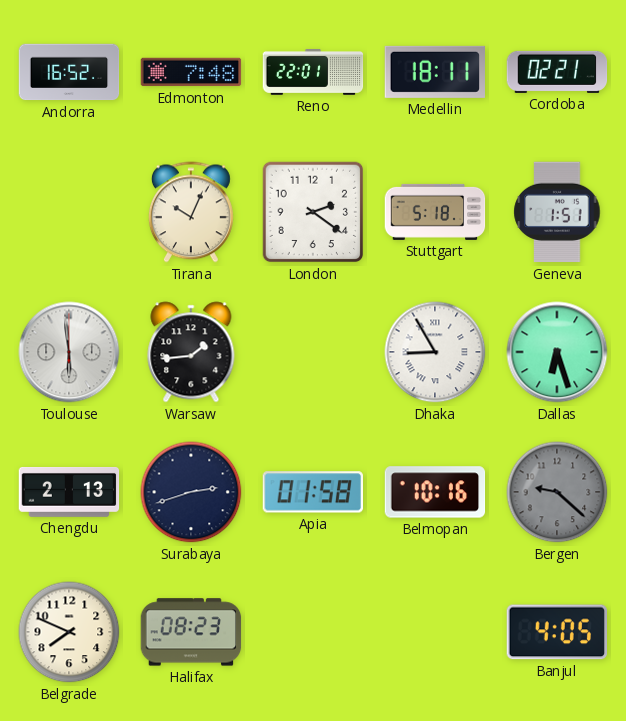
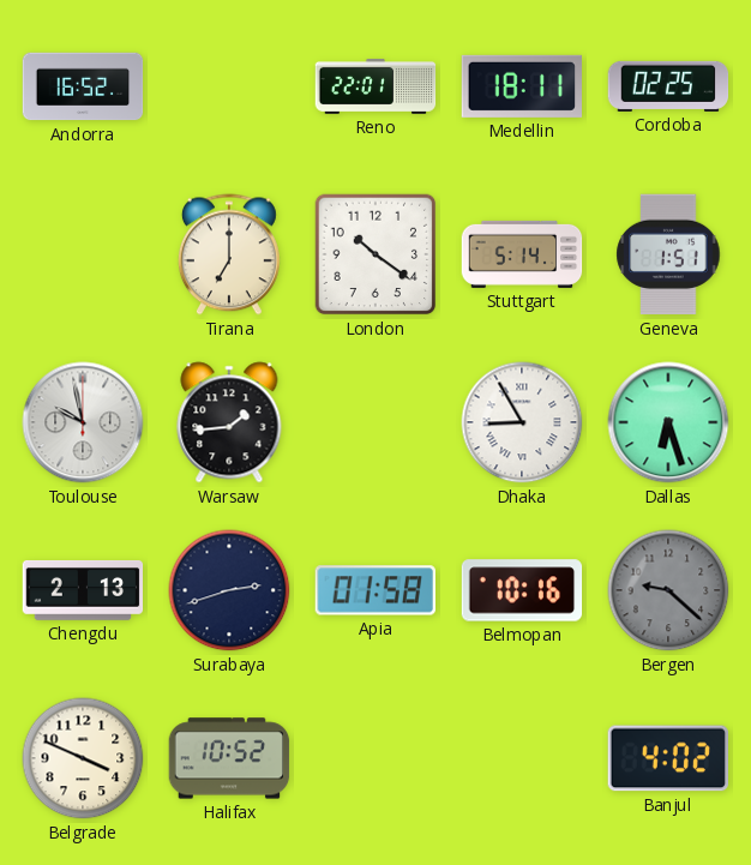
Edmonton: 7:48 -> none (191, 72)
Cordoba: 02:21 -> 02:25 (668, 86)
Tirana: 10:04 -> 7:00 (229, 254)
London: 2:21 -> 10:21 (376, 254)
Stuttgart: 5:18 -> 5:14 (522, 254)
Toulouse: 5:59 -> 9:58 (83, 422)
Belgrade: 7:49 -> 3:49 (83, 758)
Halifax: 08:23 -> 10:52 (229, 758)
Banjul: 4:05 -> 4:02 (667, 758)
